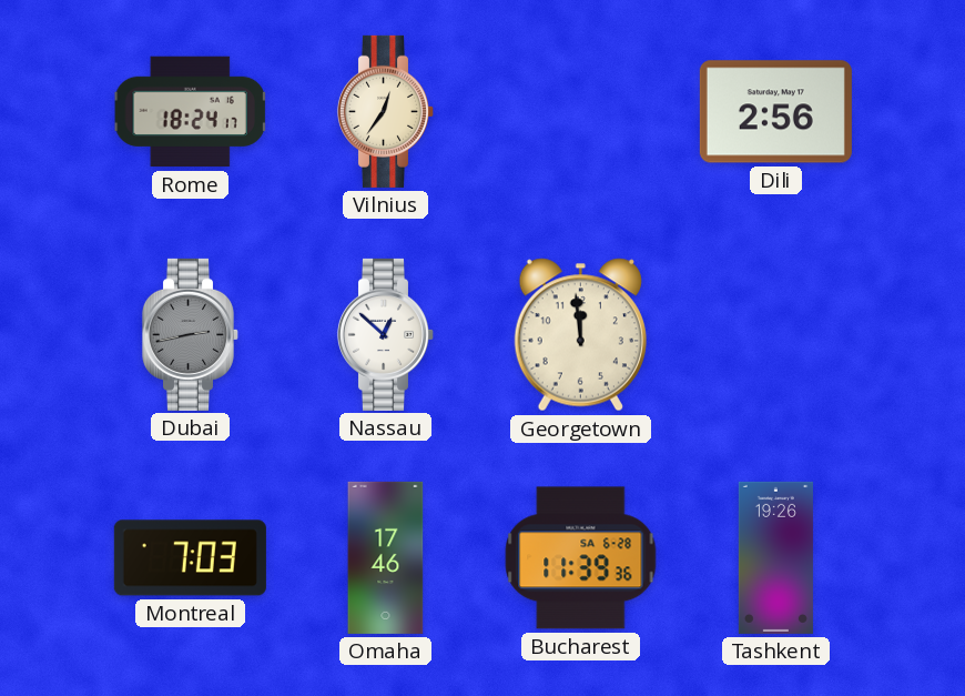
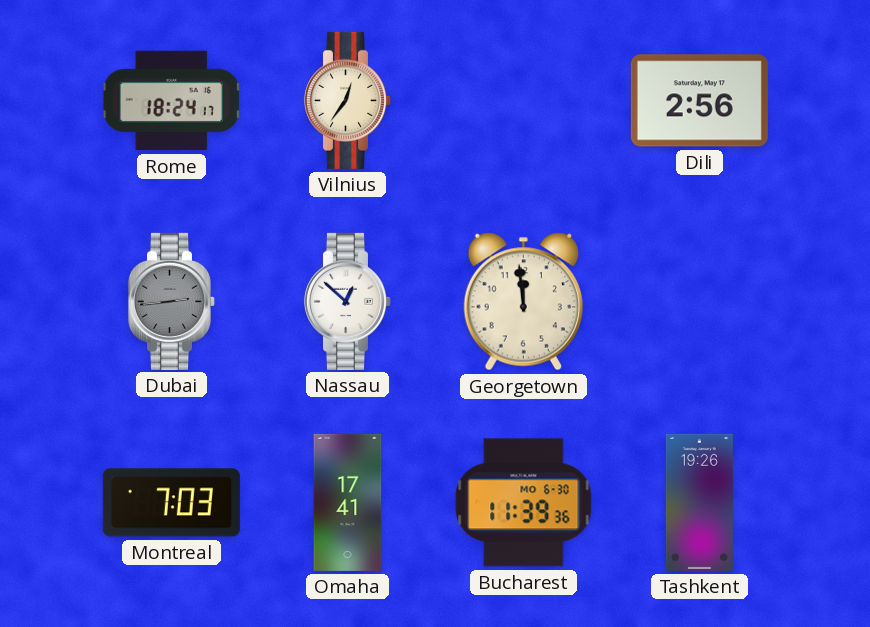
Dubai: 2:43 -> 2:44 (171, 301)
Omaha: 17:46 -> 17:41 (348, 502)
Bucharest date: SA 6-28 -> MO 6-30 (524, 503)
